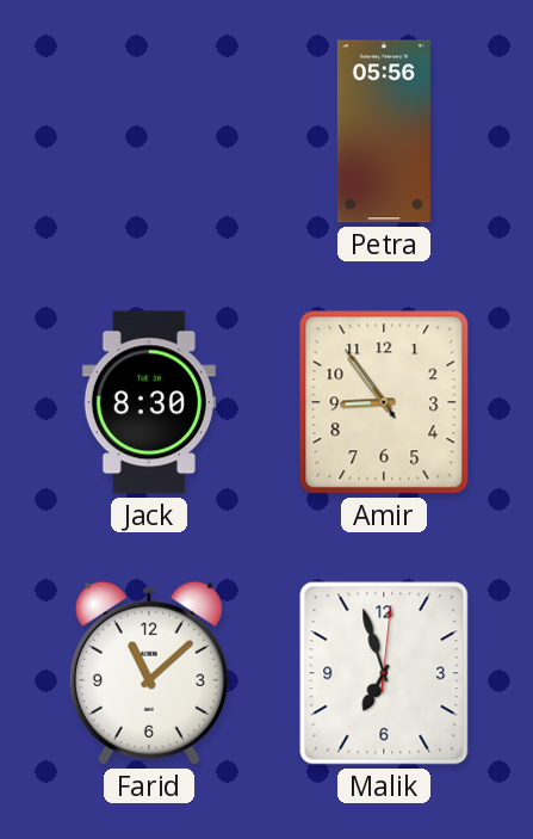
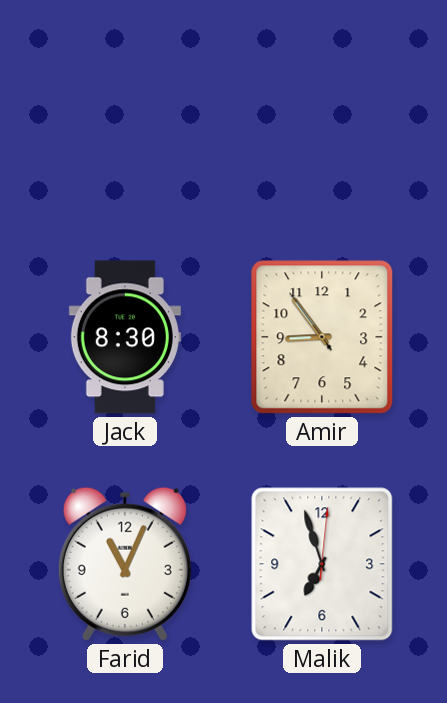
Petra: 05:56 -> none (384, 131)
Farid: 11:08 -> 11:04 (125, 564)
